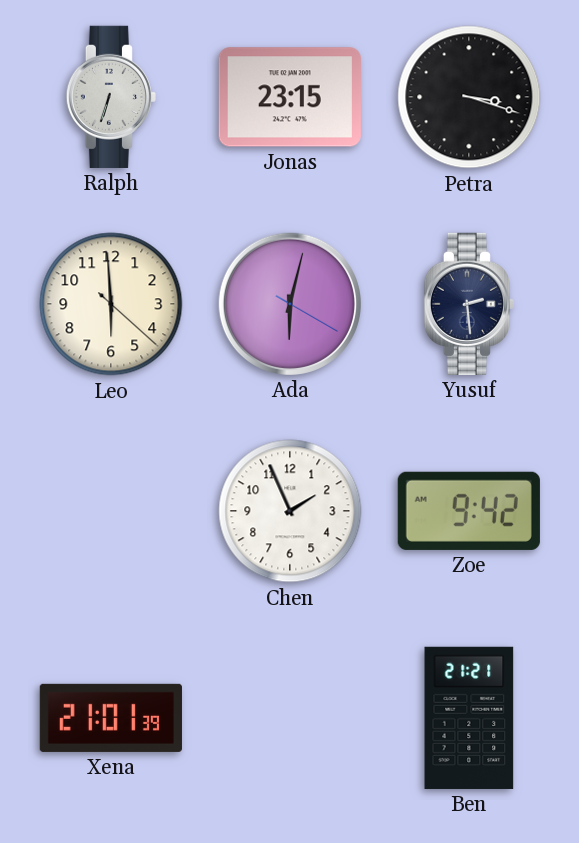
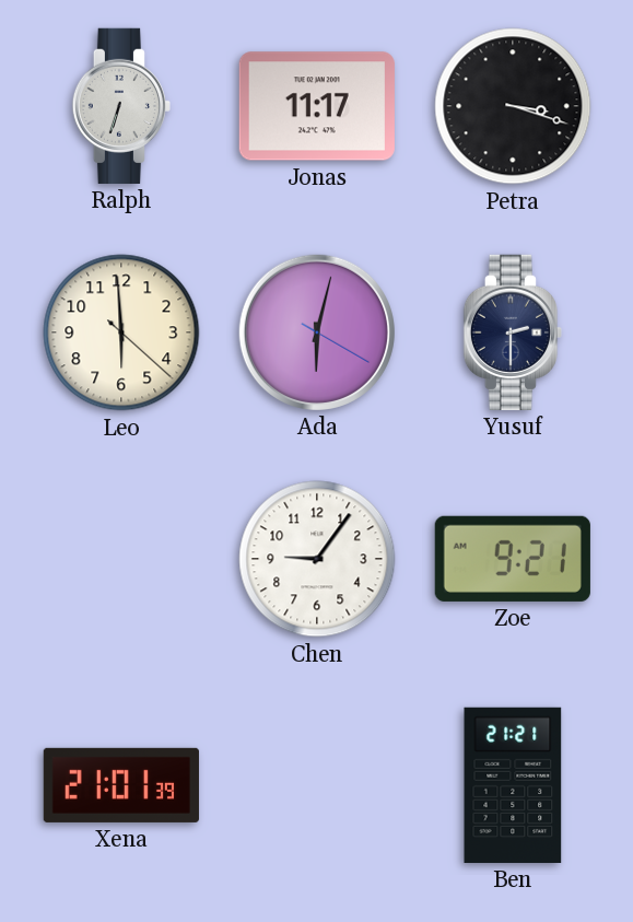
Jonas: 23:15 -> 11:17 (317, 106)
Yusuf: 2:29 -> 2:30 (513, 332)
Chen: 1:56 -> 9:06 (317, 559)
Zoe: 9:42 -> 9:21 (513, 559)
